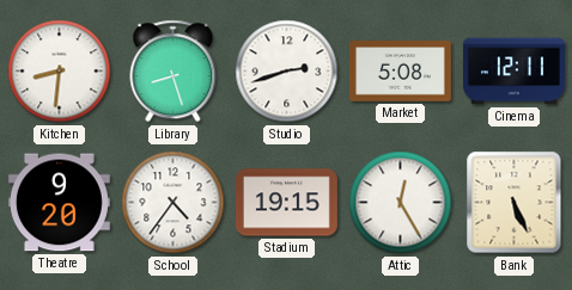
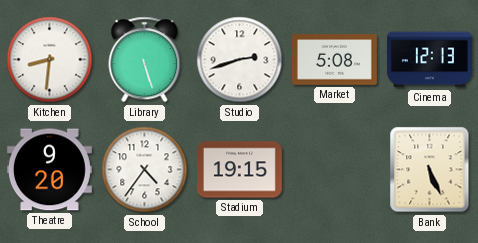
Library: 8:27 -> 5:27 (145, 60)
Cinema: 12:11 -> 12:13 (429, 60)
Attic: 12:25 -> none (401, 203)
